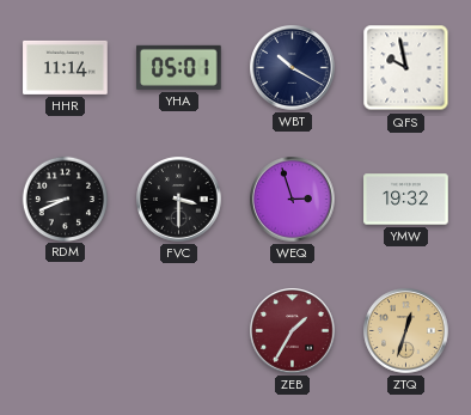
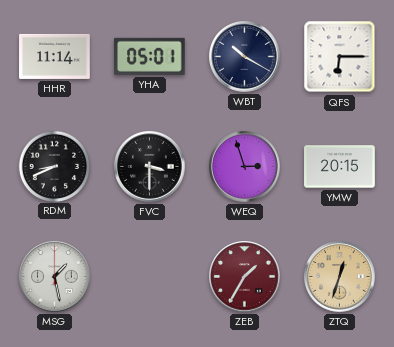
QFS: 9:58 -> 6:15 (340, 57)
YMW: 19:32 -> 20:15 (340, 167)
MSG: none -> 1:28 (55, 277)
